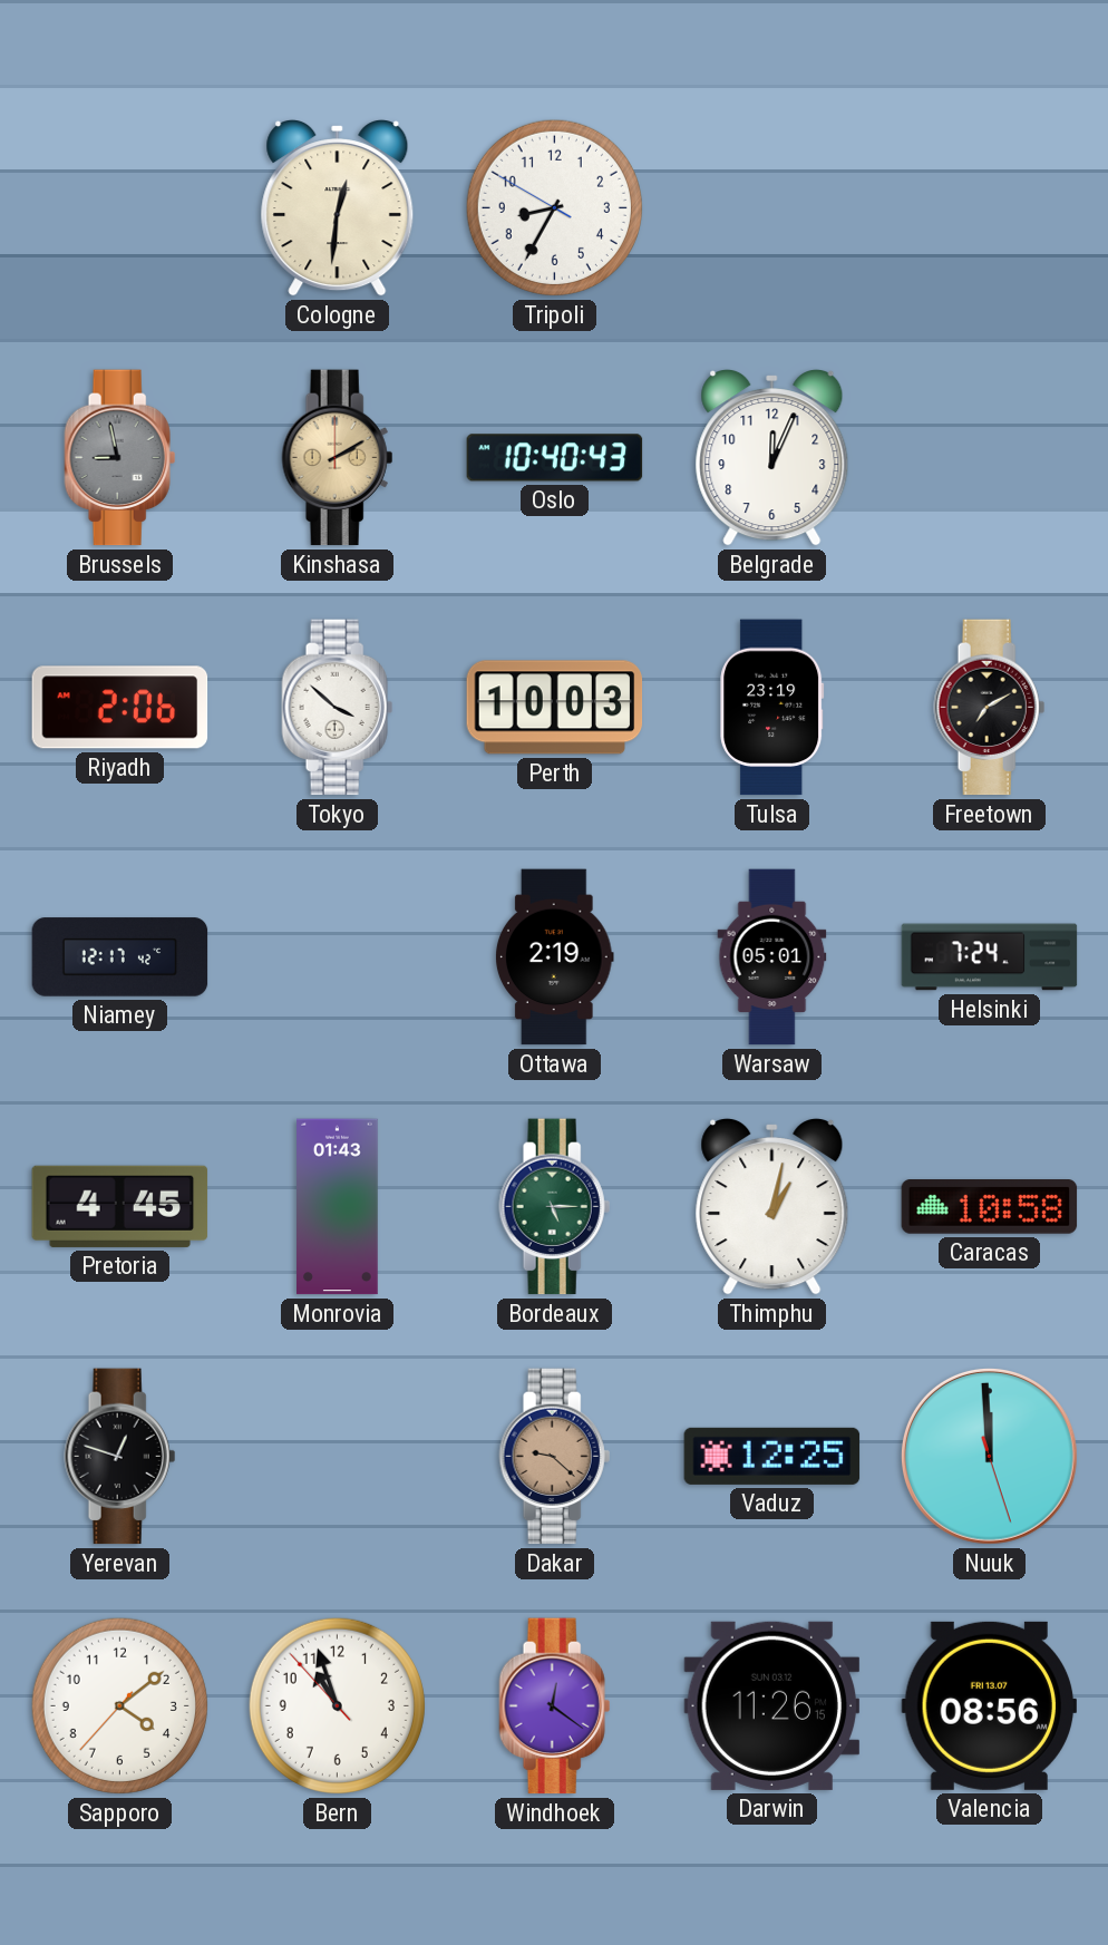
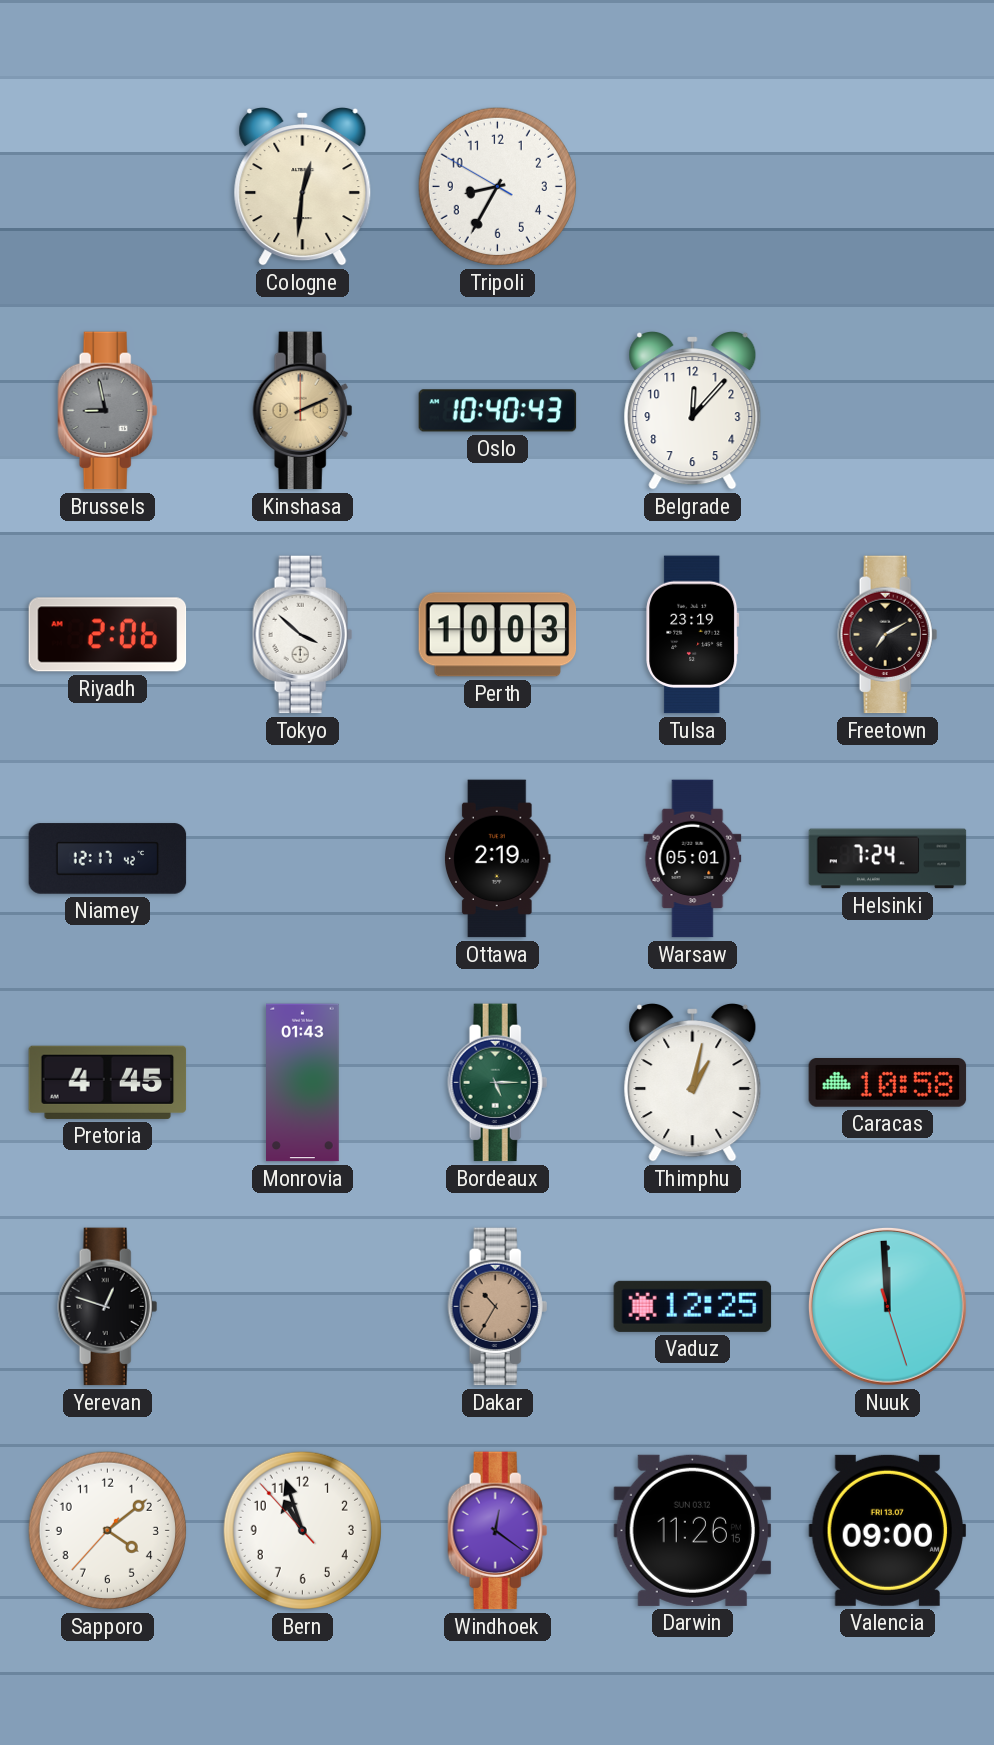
Kinshasa: 2:10 -> 2:11 (303, 411)
Belgrade: 12:04 -> 12:07 (693, 411)
Dakar: 9:22 -> 10:35 (498, 1307)
Valencia: 08:56 -> 09:00 (887, 1530)
